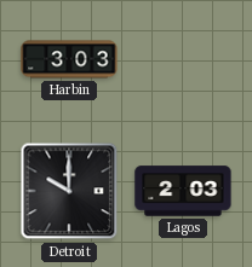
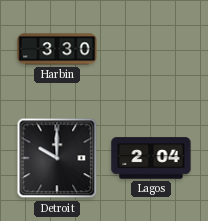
Harbin: 3:03 -> 3:30 (57, 49)
Lagos: 2:03 -> 2:04 (151, 158)
